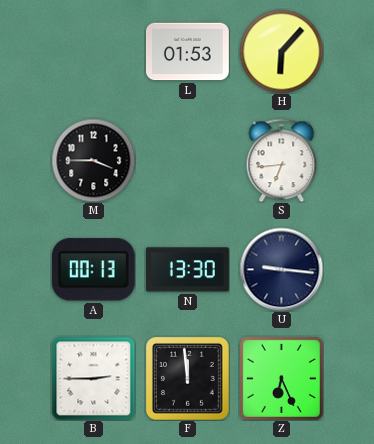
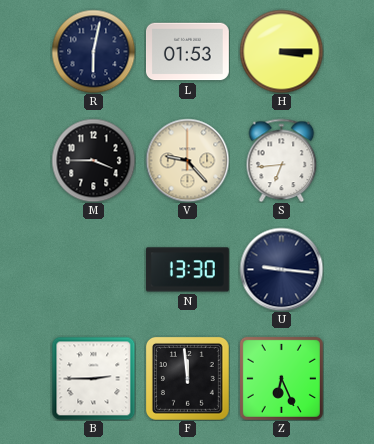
R: none -> 6:02 (93, 51)
H: 6:07 -> 3:15 (281, 51)
V: none -> 9:23 (187, 160)
A: 00:13 -> none (93, 270)
